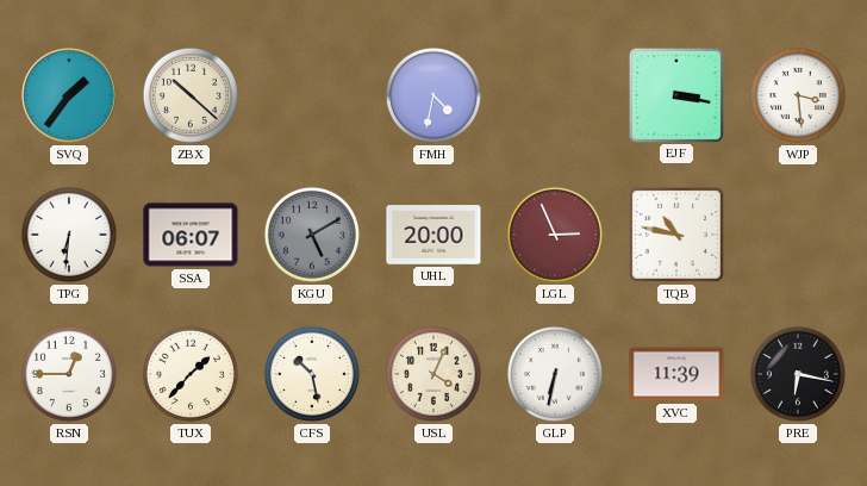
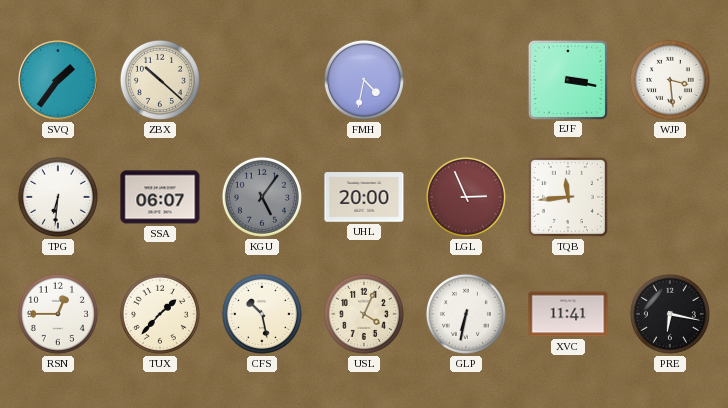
KGU: 5:10 -> 5:06 (262, 197)
TQB: 10:47 -> 11:44 (568, 197)
XVC: 11:39 -> 11:41 (568, 314)
